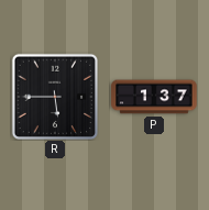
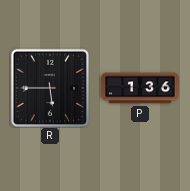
P: 1:37 -> 1:36 (140, 88)
